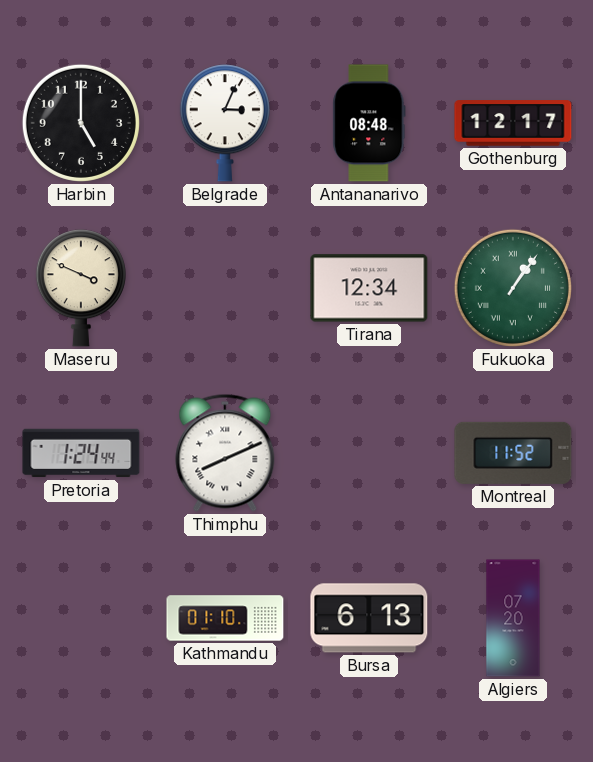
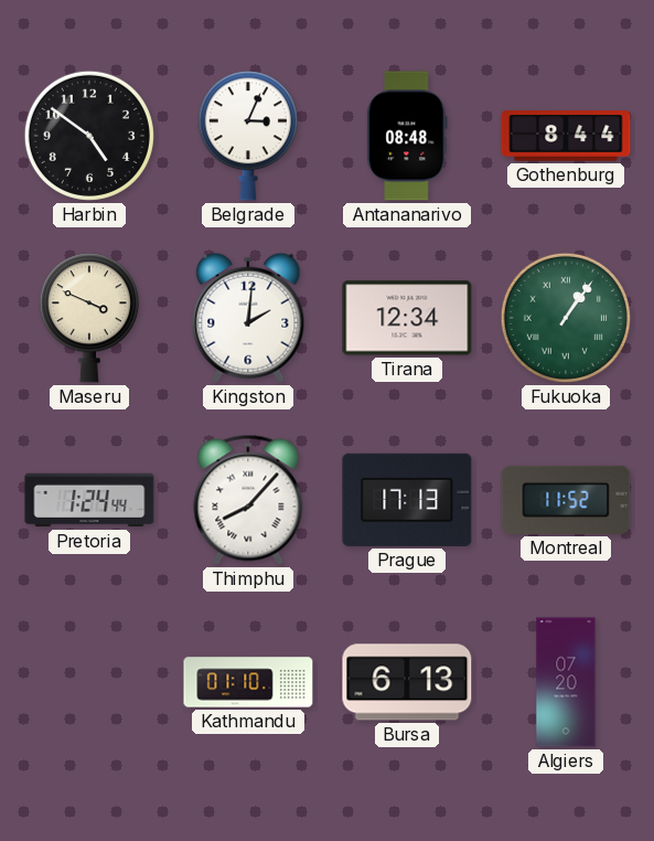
Harbin: 5:00 -> 4:51 (89, 136)
Gothenburg: 12:17 -> 8:44 (566, 136)
Kingston: none -> 2:01 (248, 318)
Thimphu: 8:11 -> 8:07 (248, 500)
Prague: none -> 17:13 (407, 500)
